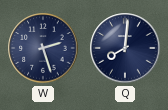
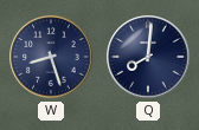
W: 2:27 -> 8:27 (51, 57)
